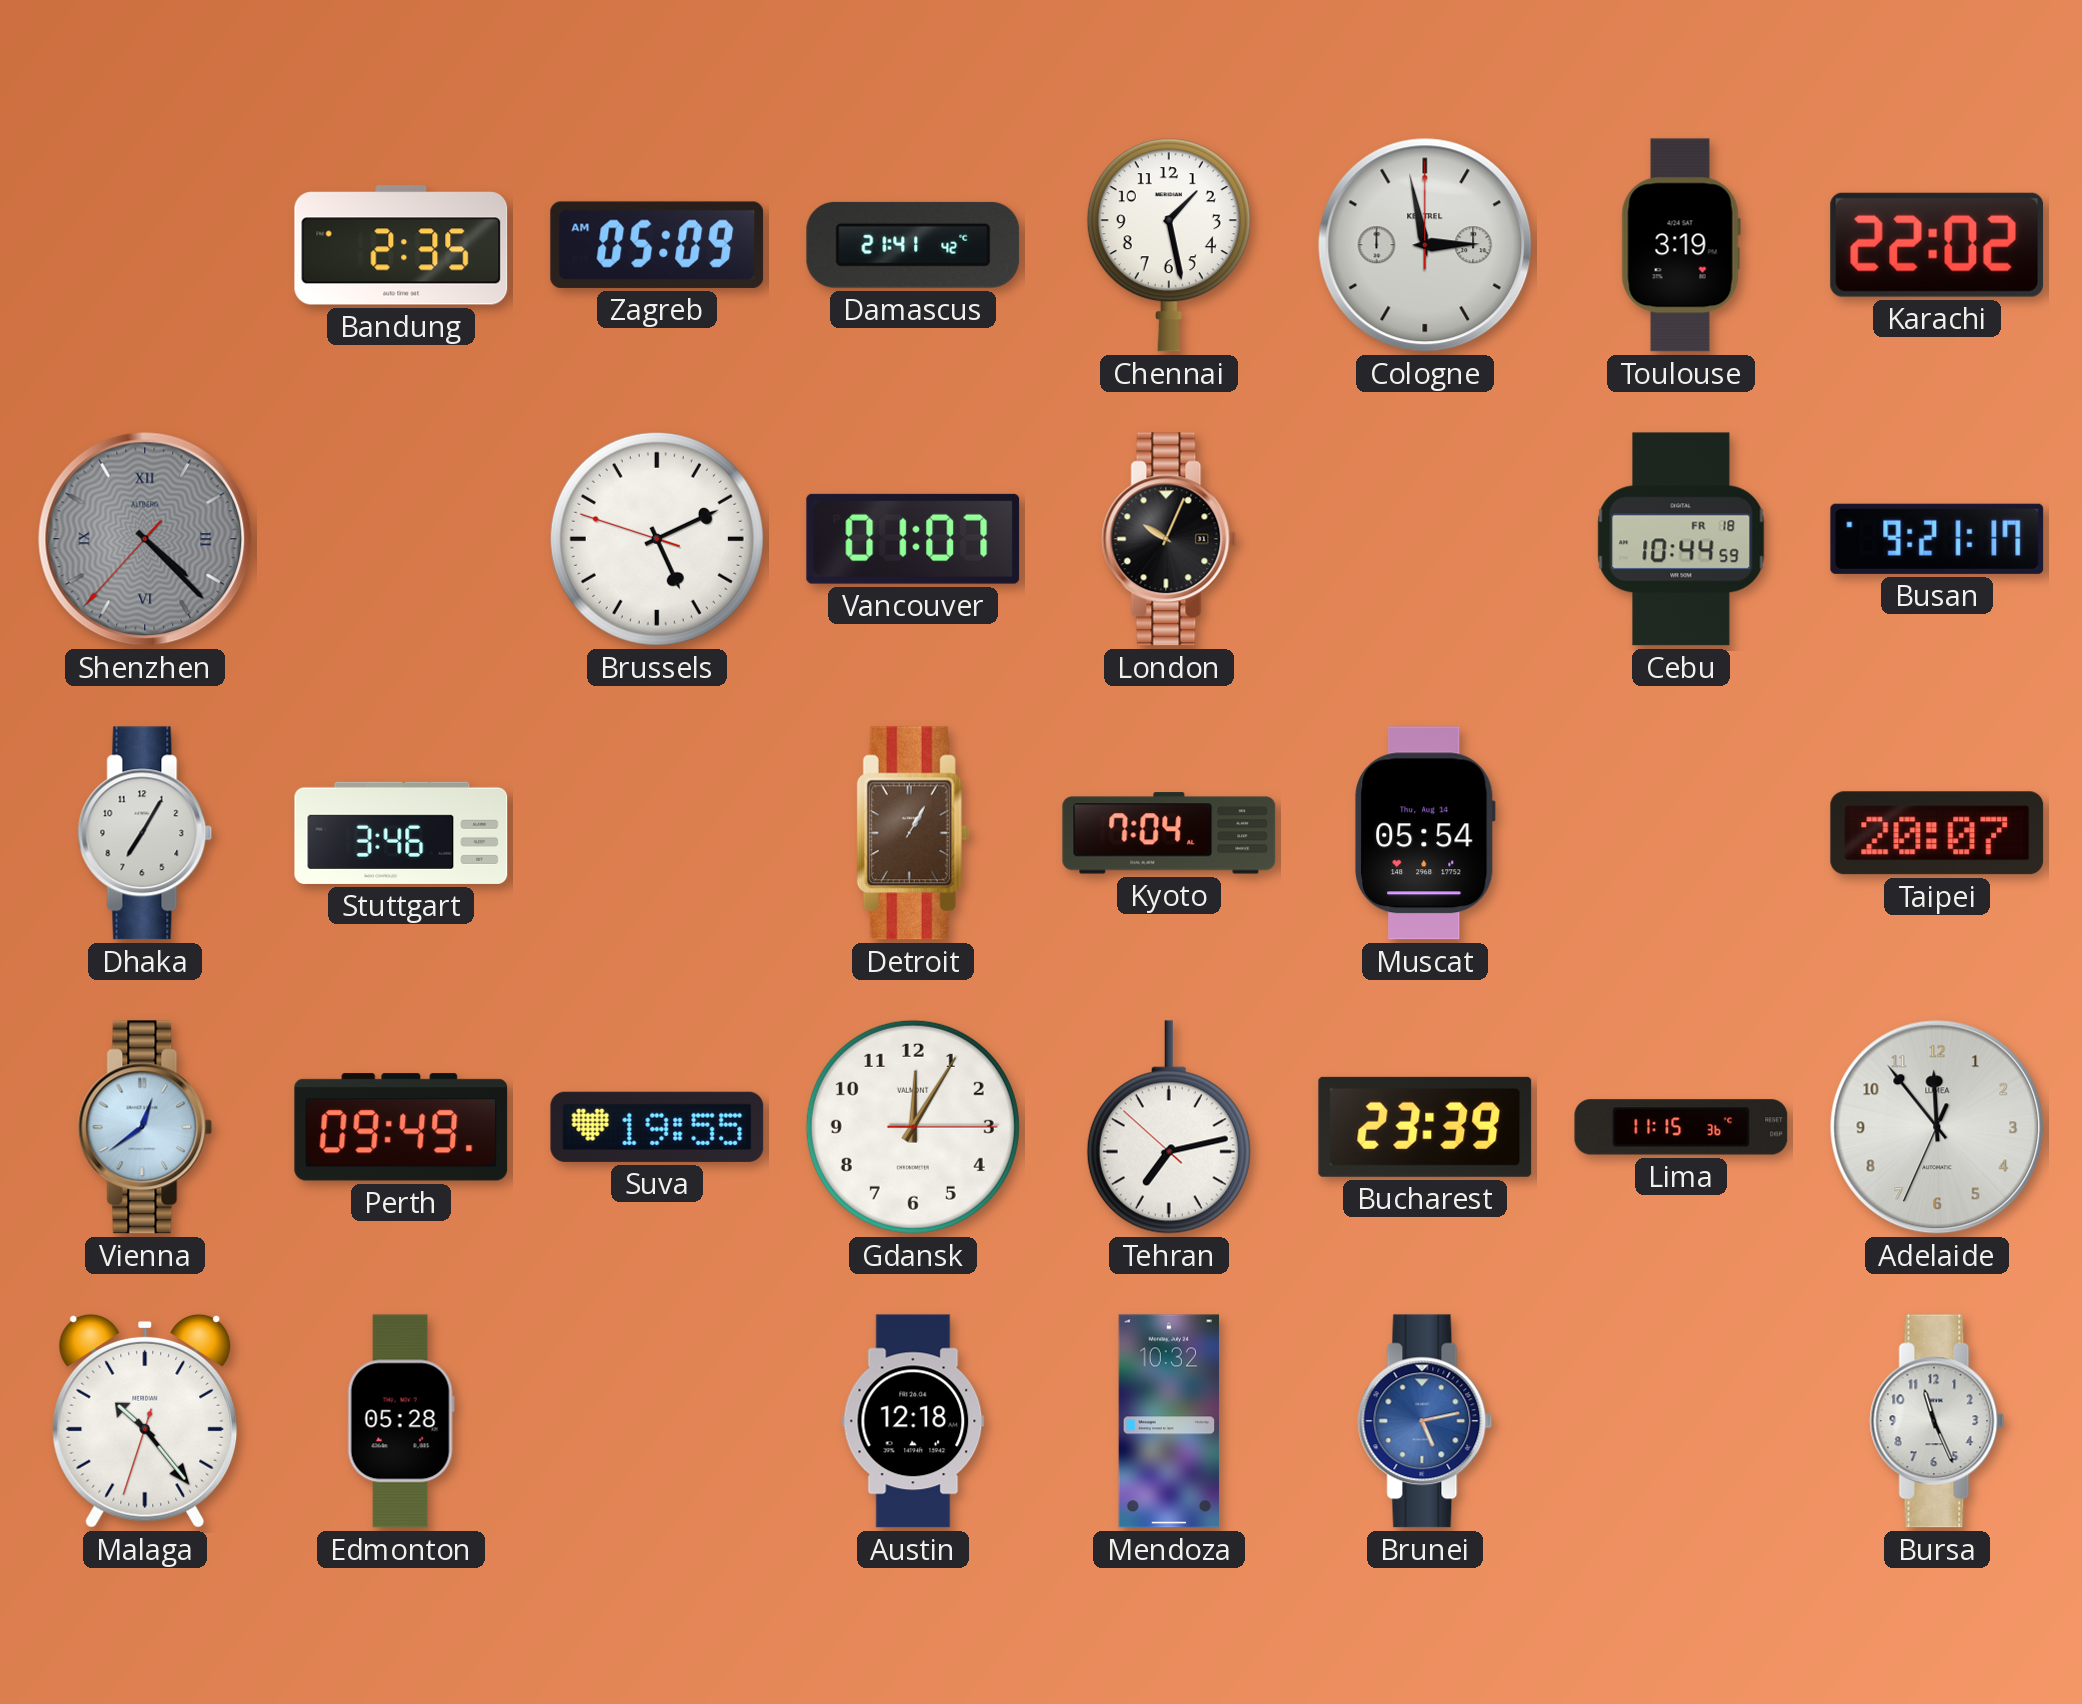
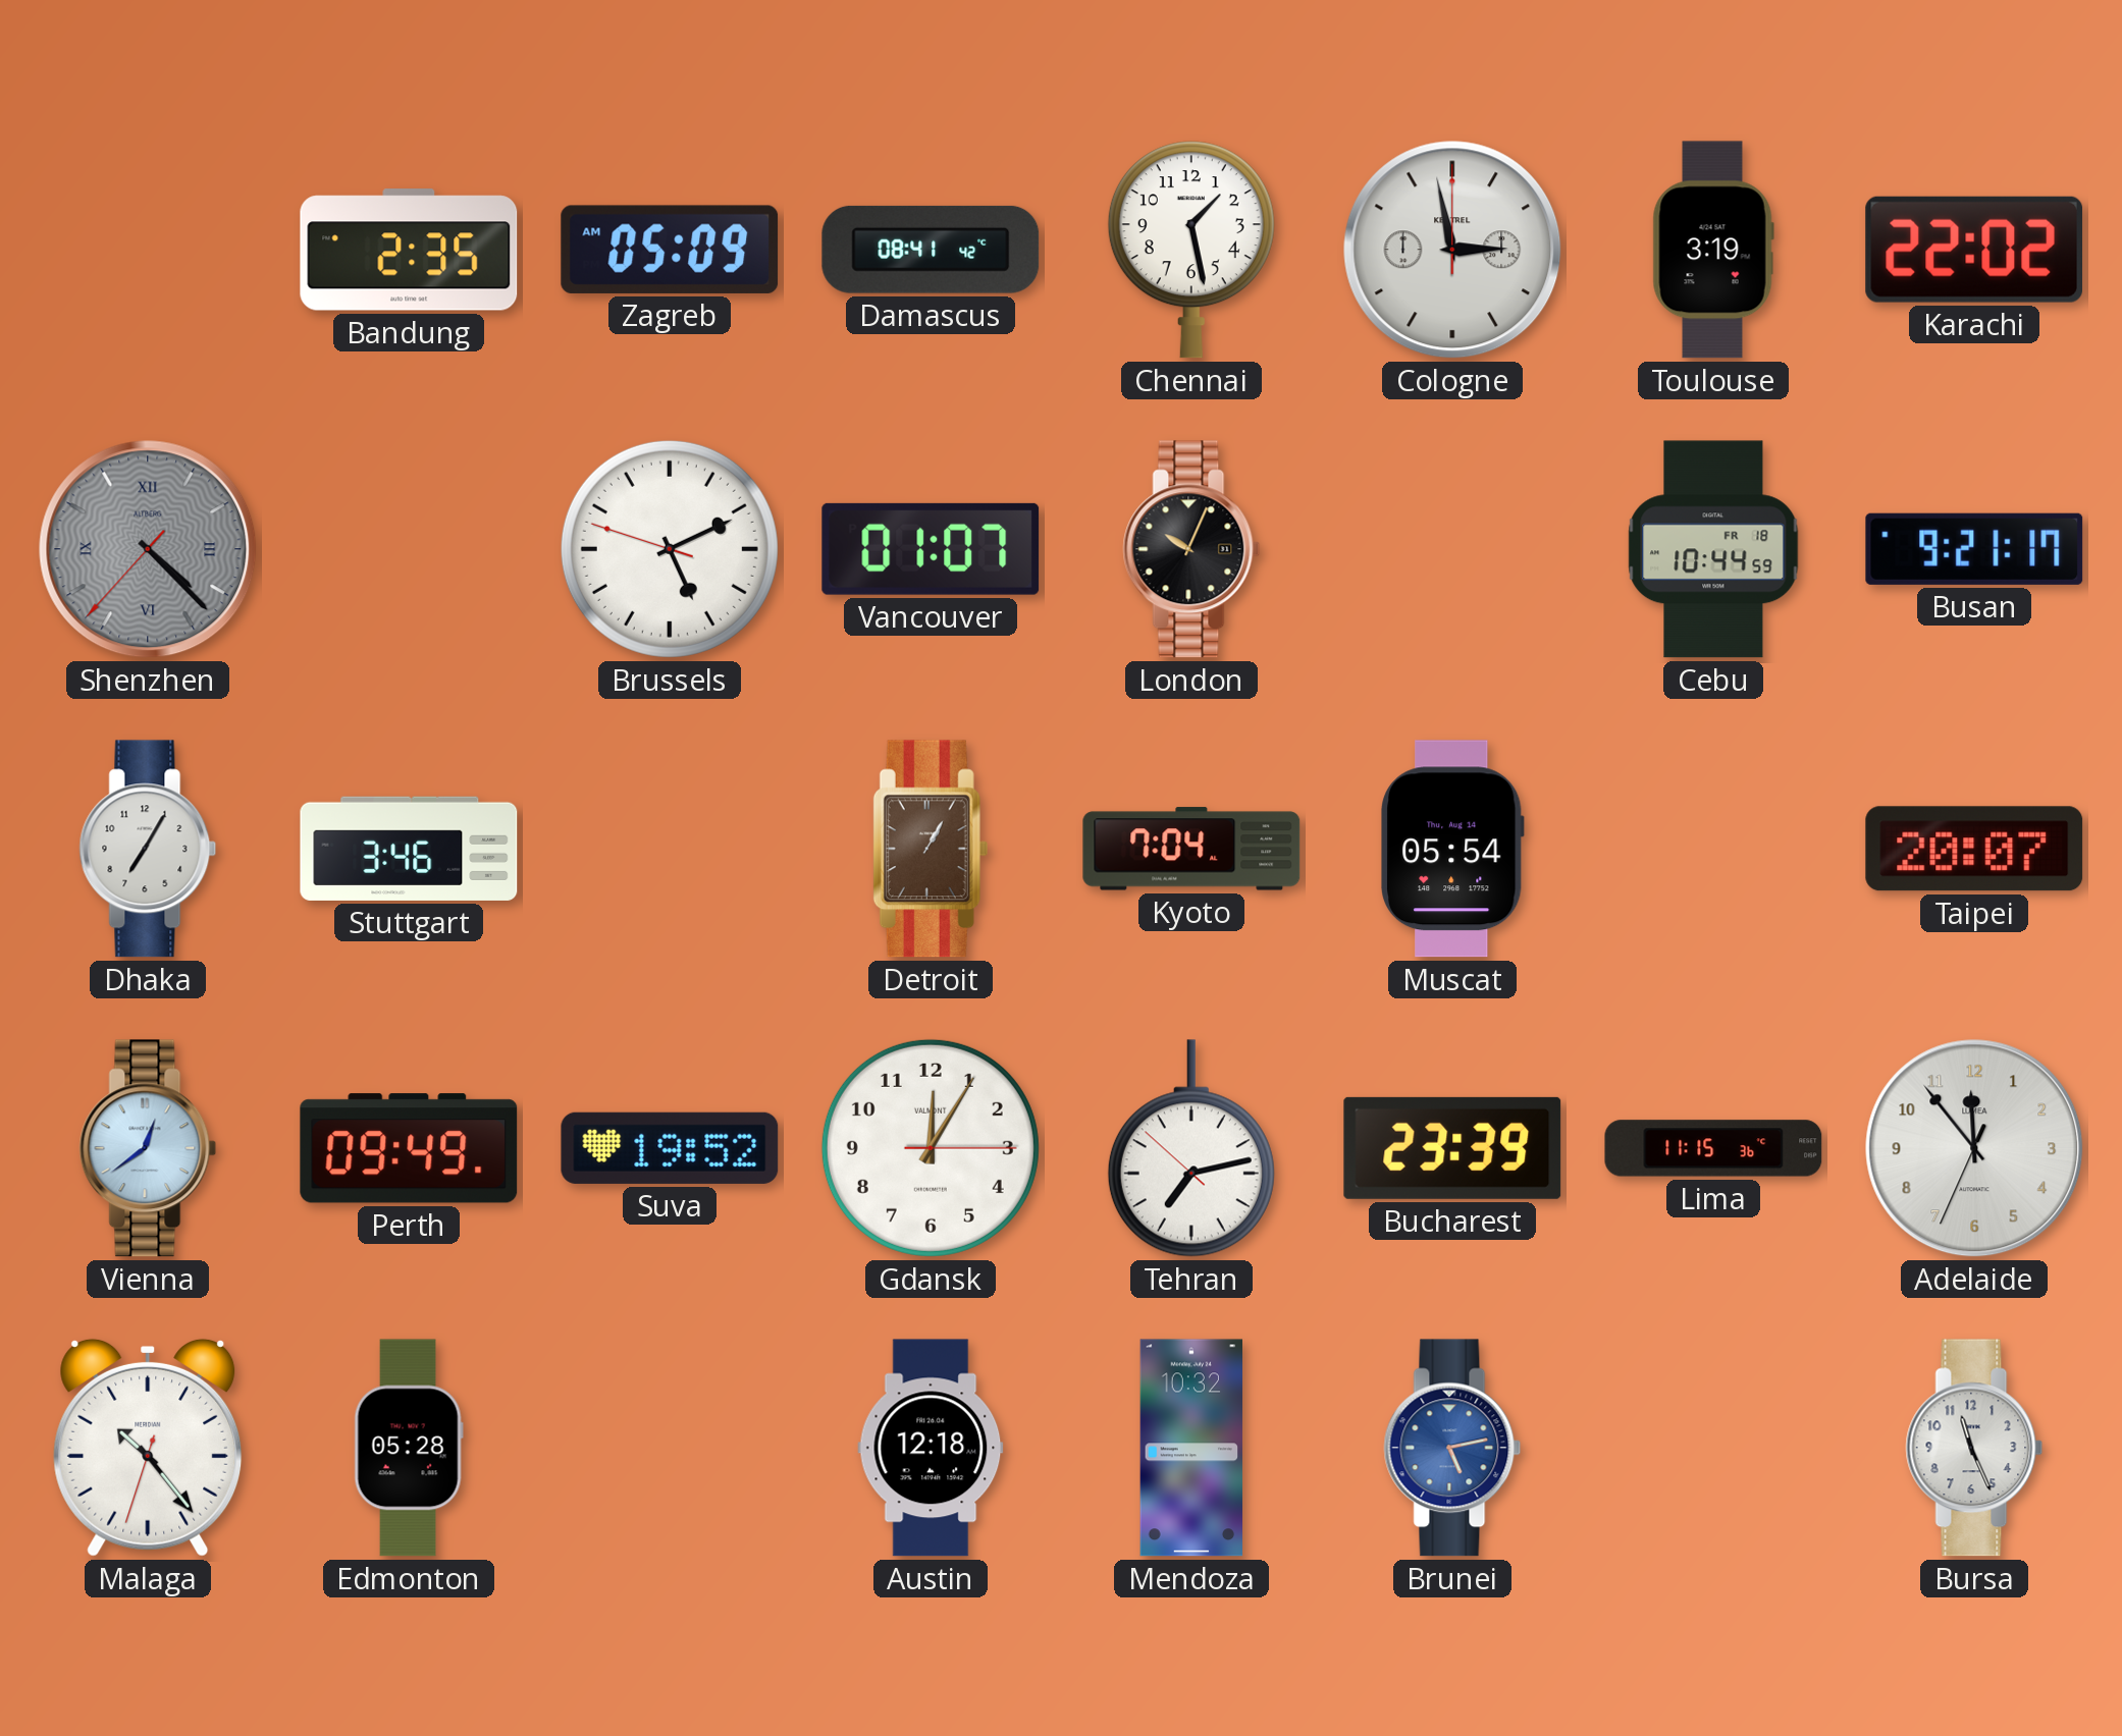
Damascus: 21:41 -> 08:41 (931, 250)
Suva: 19:55 -> 19:52 (670, 1148)
